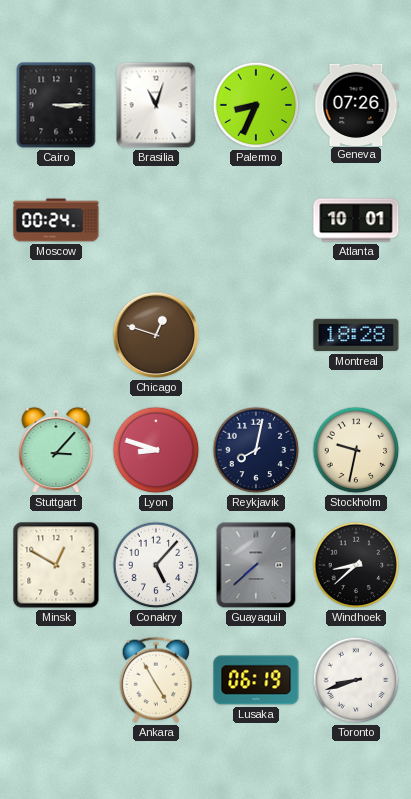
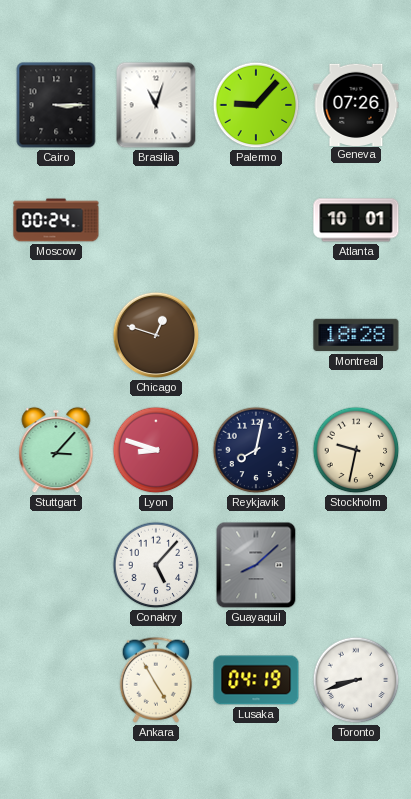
Palermo: 8:34 -> 9:07 (256, 105)
Minsk: 12:50 -> none (56, 565)
Guayaquil: 7:38 -> 8:08 (256, 565)
Windhoek: 8:38 -> none (356, 565)
Lusaka: 06:19 -> 04:19 (256, 680)
